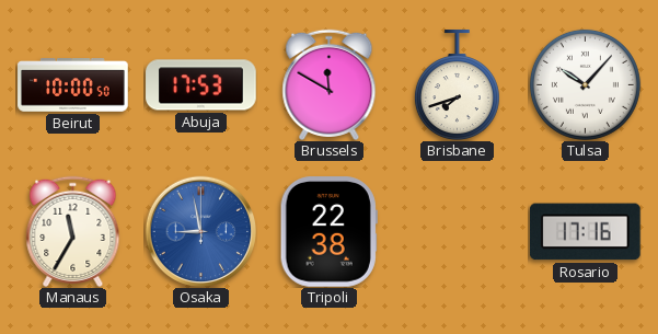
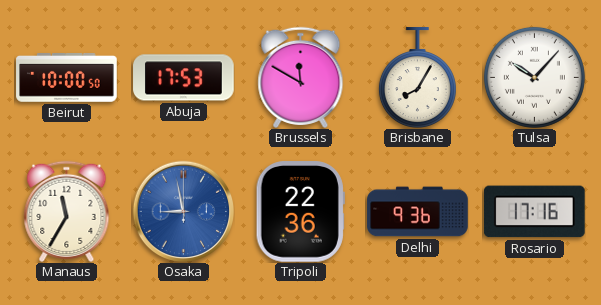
Brisbane: 7:42 -> 8:05 (417, 78)
Tripoli: 22:38 -> 22:36 (300, 212)
Delhi: none -> 9:36 (418, 212)
